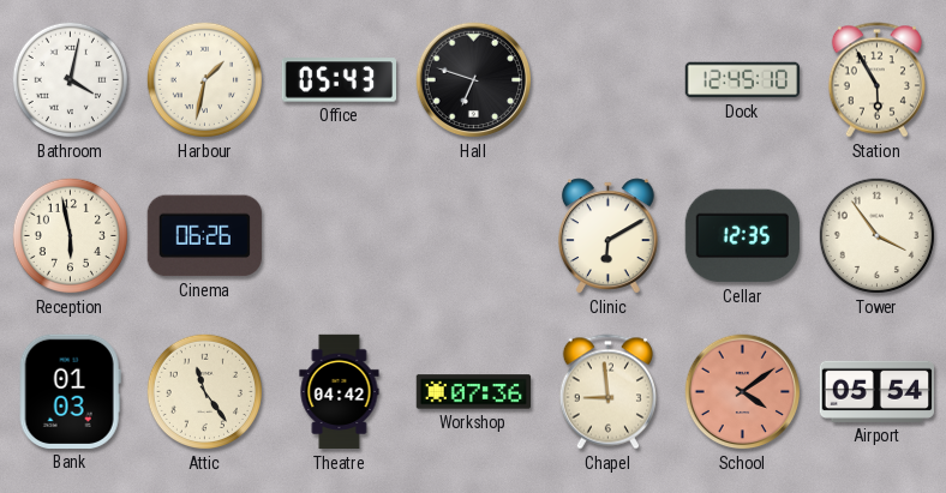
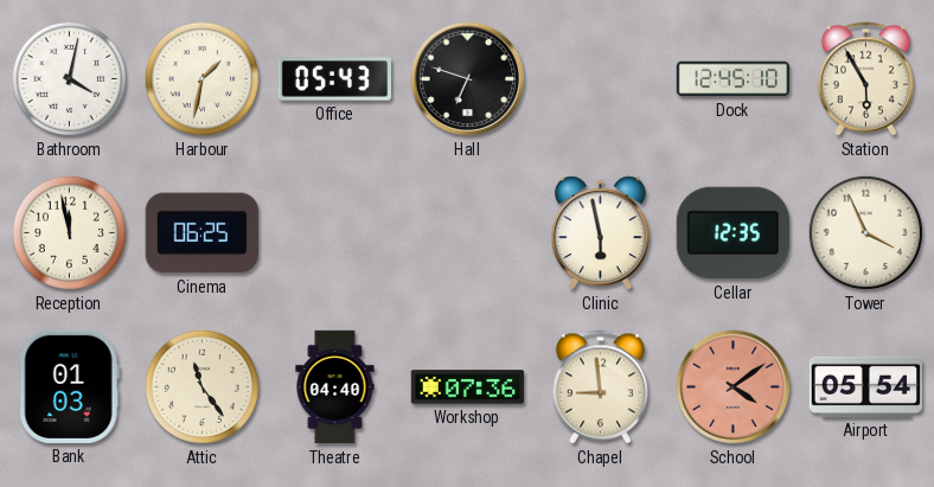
Reception: 5:58 -> 11:58 (69, 232)
Cinema: 06:26 -> 06:25 (201, 233)
Clinic: 6:10 -> 5:58 (600, 233)
Tower: 3:54 -> 3:56 (865, 232)
Theatre: 04:42 -> 04:40 (335, 387)
